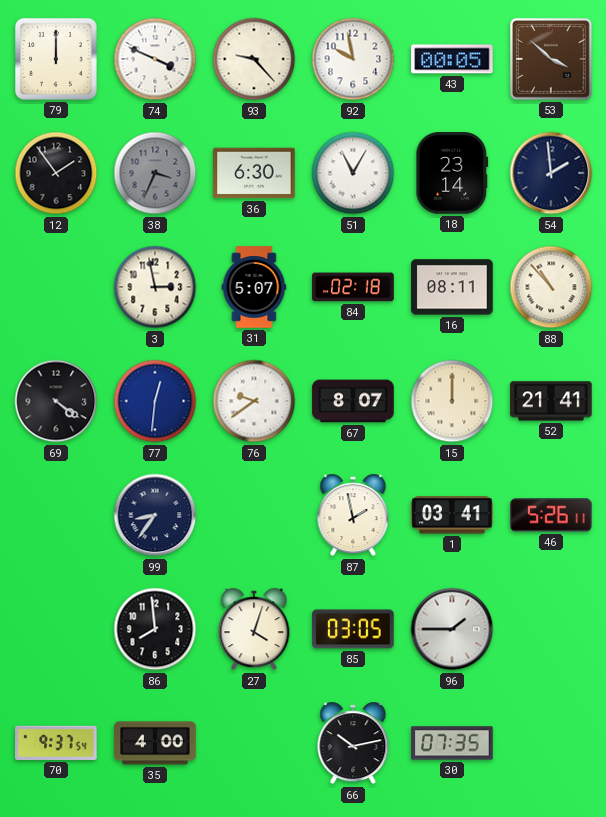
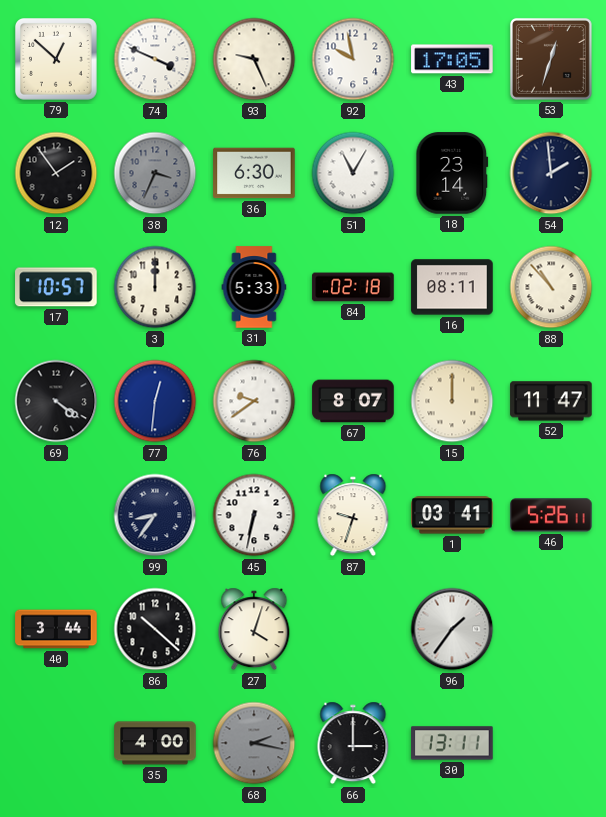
79: 12:00 -> 12:52 (57, 60)
93: 9:23 -> 9:26 (254, 59)
43: 00:05 -> 17:05 (452, 59)
53: 3:52 -> 12:33 (551, 59)
17: none -> 10:57 (56, 287)
3: 2:58 -> 12:00 (155, 287)
31: 5:07 -> 5:33 (254, 287)
52: 21:41 -> 11:47 (551, 401)
45: none -> 6:32 (254, 515)
87: 1:58 -> 9:33 (353, 515)
40: none -> 3:44 (56, 629)
86: 7:59 -> 10:22 (155, 629)
85: 03:05 -> none (353, 629)
96: 1:45 -> 1:36 (452, 629)
70: 9:37 -> none (56, 743)
68: none -> 2:17 (254, 743)
66: 10:13 -> 3:00 (353, 743)
30: 07:35 -> 13:11 (452, 743)
